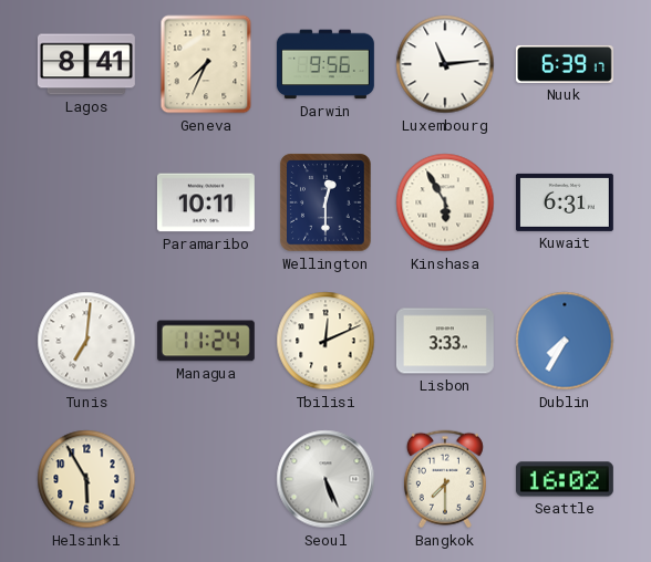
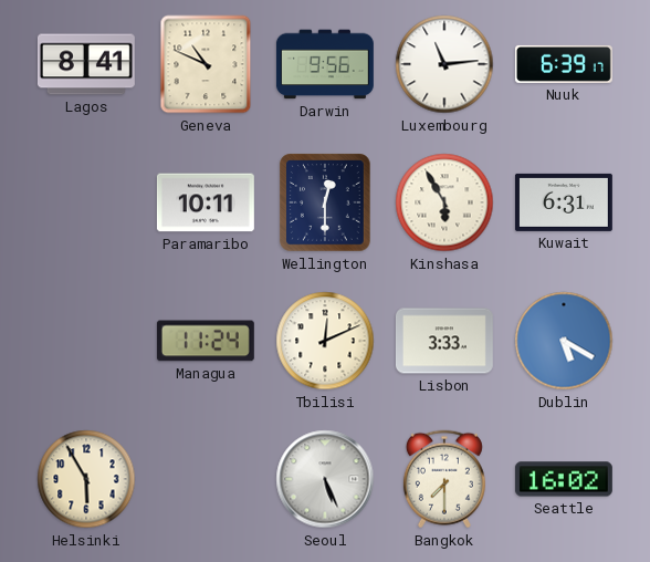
Geneva: 7:34 -> 10:49 (206, 64)
Tunis: 7:01 -> none (86, 341)
Dublin: 7:35 -> 5:20 (564, 341)
